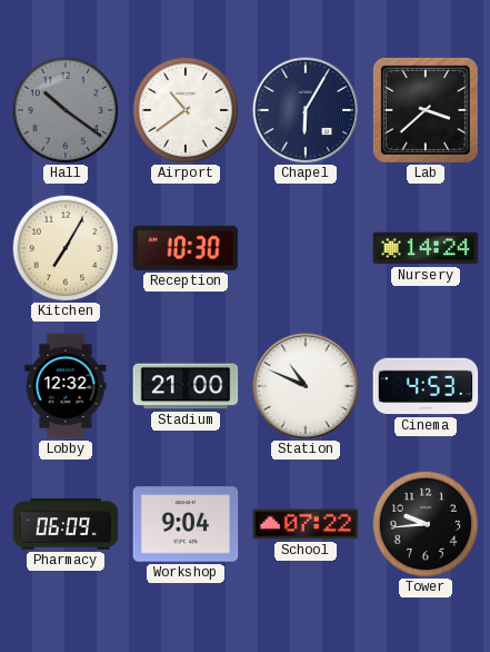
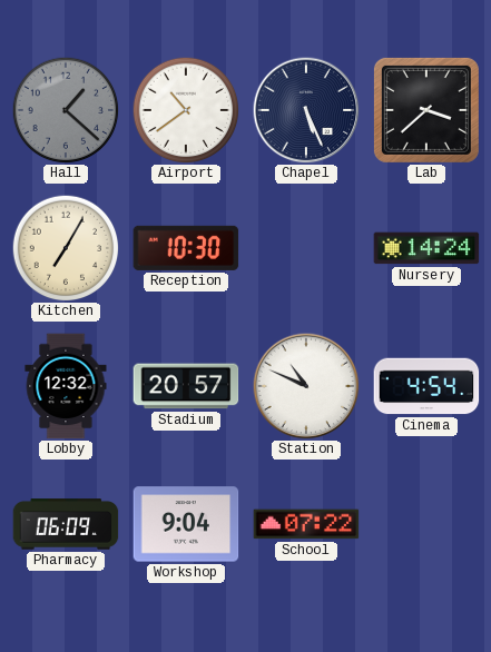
Hall: 10:21 -> 1:22 (66, 110)
Chapel: 6:05 -> 5:26 (306, 110)
Stadium: 21:00 -> 20:57 (186, 386)
Cinema: 4:53 -> 4:54 (426, 386)
Tower: 9:44 -> none (426, 524)
